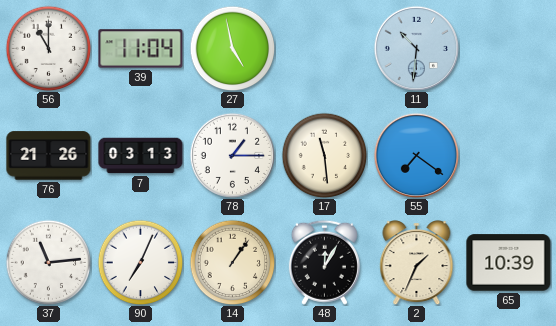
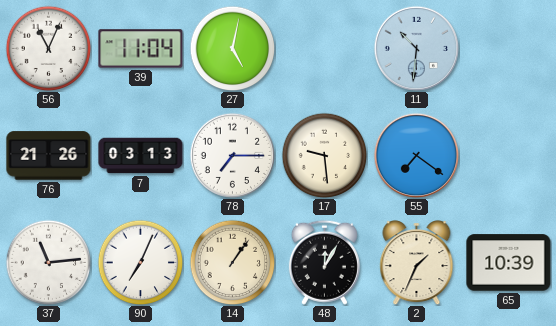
56: 11:00 -> 11:04 (48, 48)
27: 4:58 -> 5:02 (232, 48)
78: 1:15 -> 7:15 (232, 155)
17: 11:29 -> 9:29 (324, 155)
